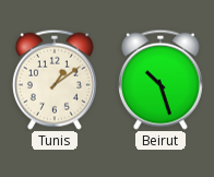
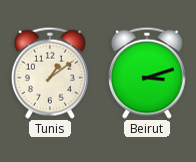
Beirut: 10:27 -> 3:12 (147, 73)
